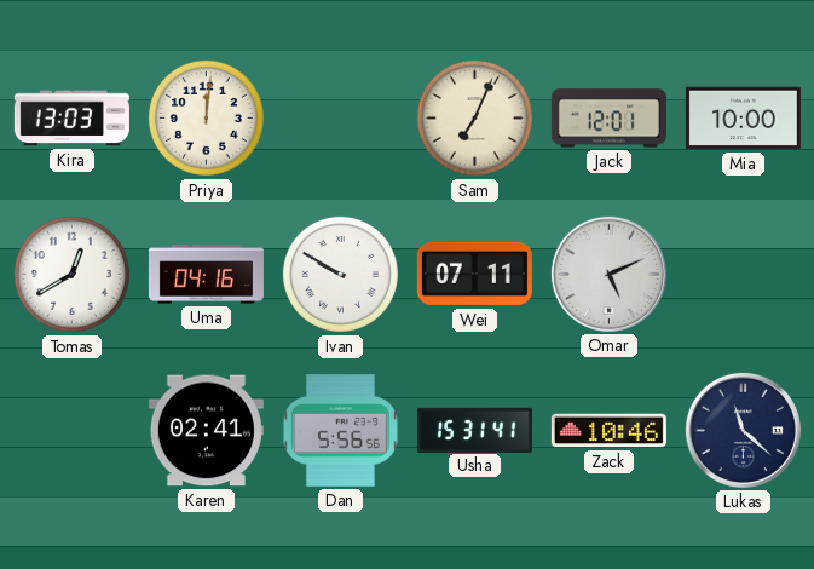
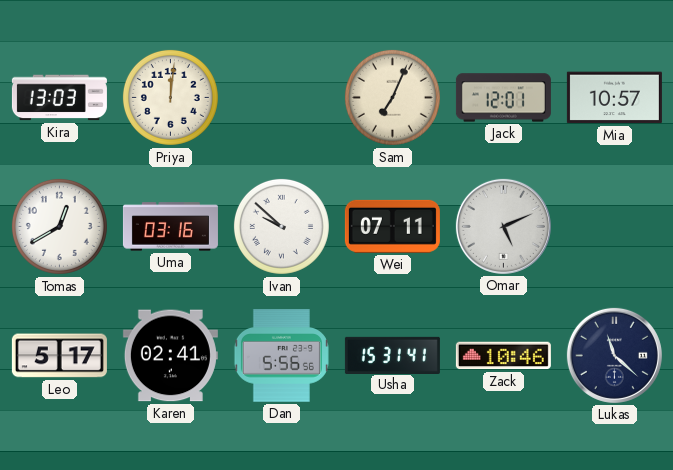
Mia: 10:00 -> 10:57 (614, 98)
Uma: 04:16 -> 03:16 (170, 227)
Ivan: 9:50 -> 9:52 (281, 226)
Leo: none -> 5:17 (59, 356)
